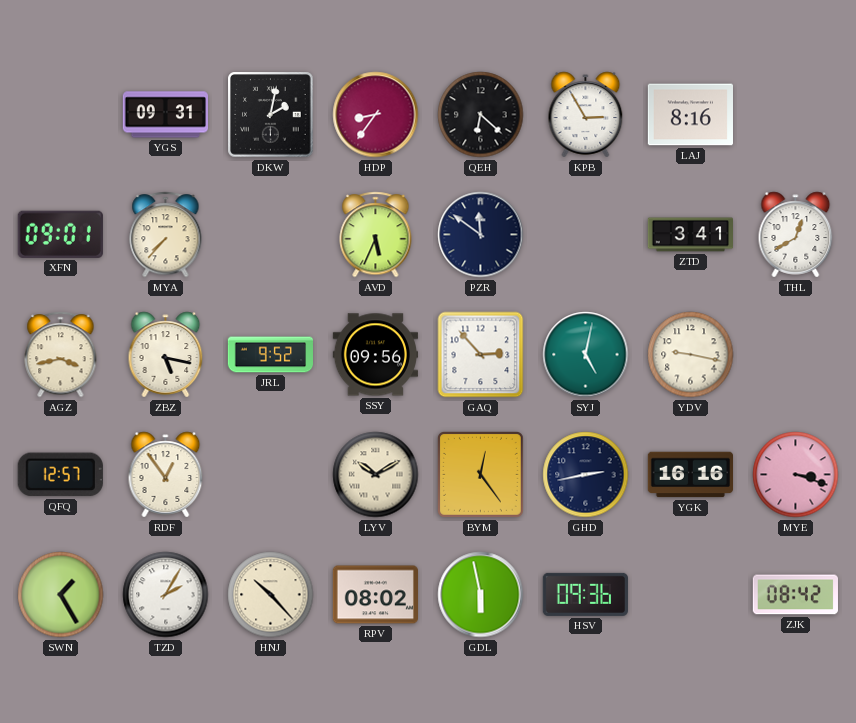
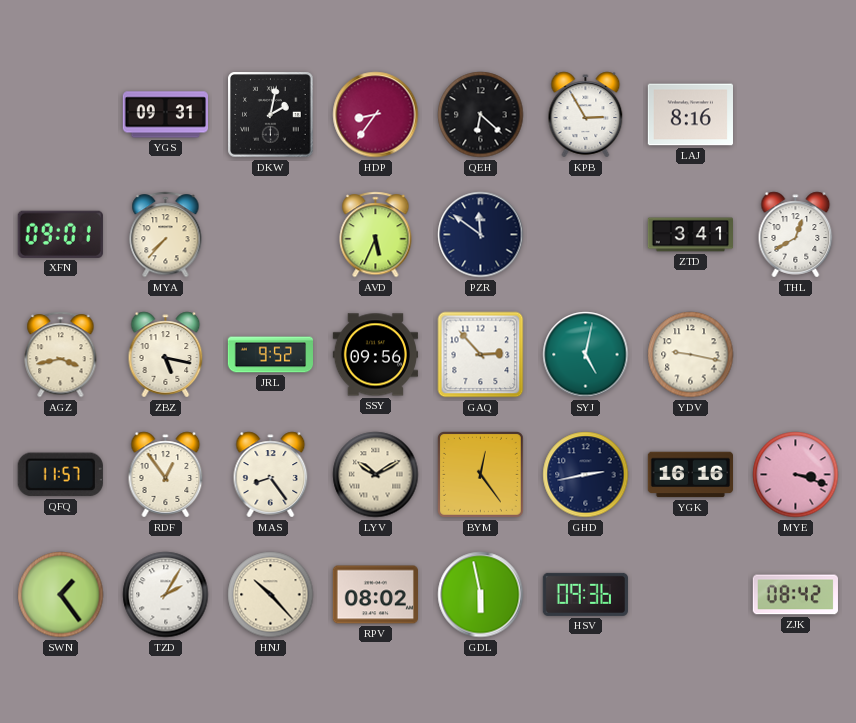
QFQ: 12:57 -> 11:57 (60, 475)
MAS: none -> 8:24 (271, 475)
SWN: 1:25 -> 1:24 (61, 595)
